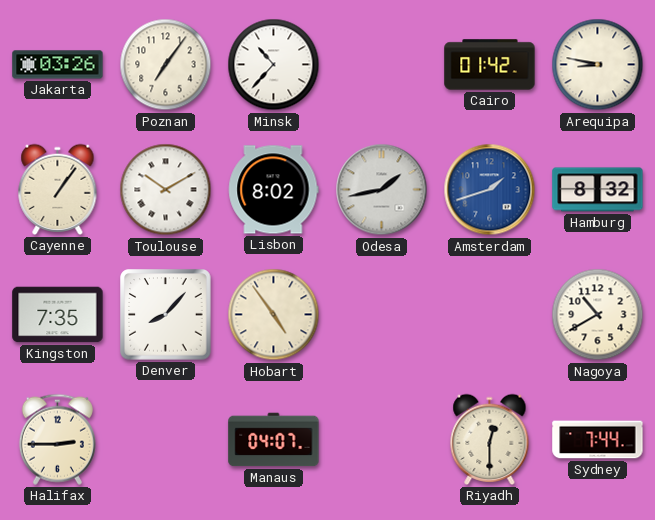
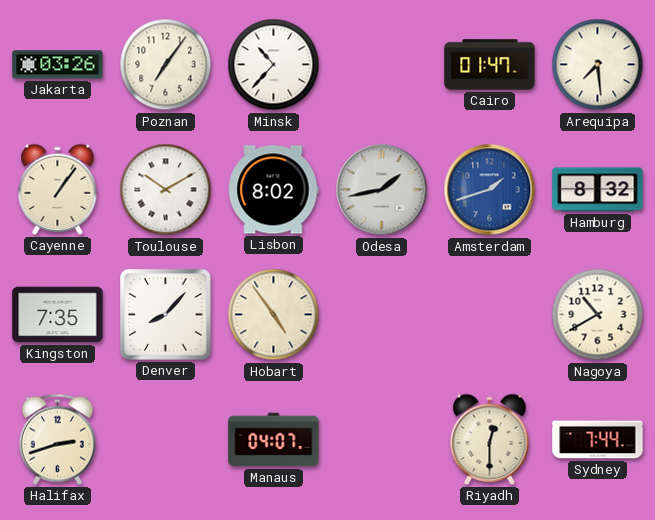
Cairo: 01:42 -> 01:47 (490, 65)
Arequipa: 8:47 -> 7:29 (598, 65)
Halifax: 2:45 -> 2:42 (57, 439)
